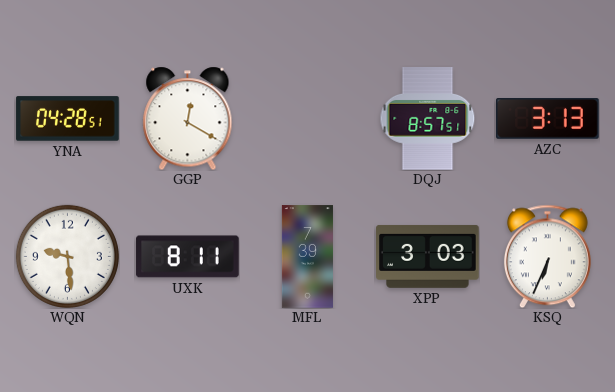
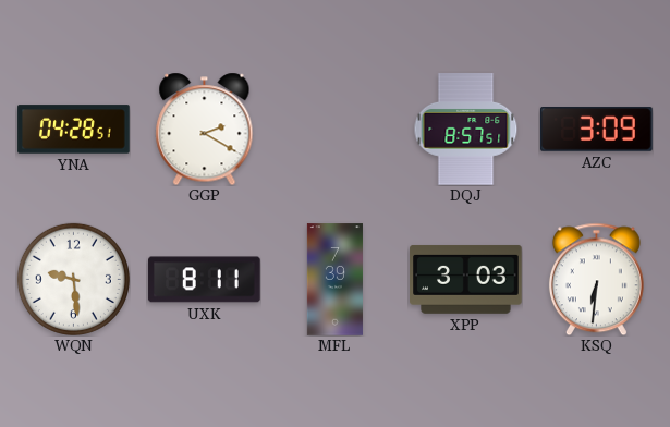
GGP: 12:20 -> 2:20 (205, 129)
AZC: 3:13 -> 3:09 (597, 130)
KSQ: 6:34 -> 6:31 (596, 279)
